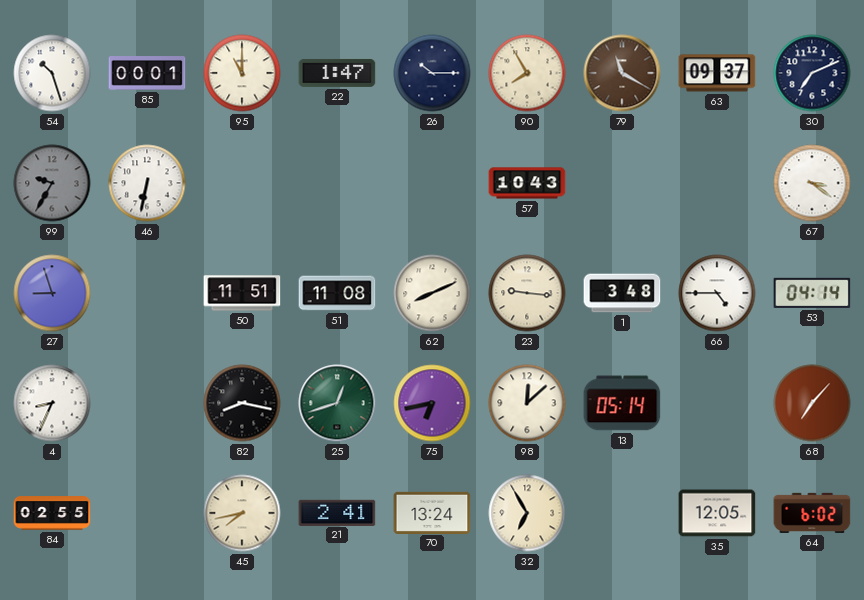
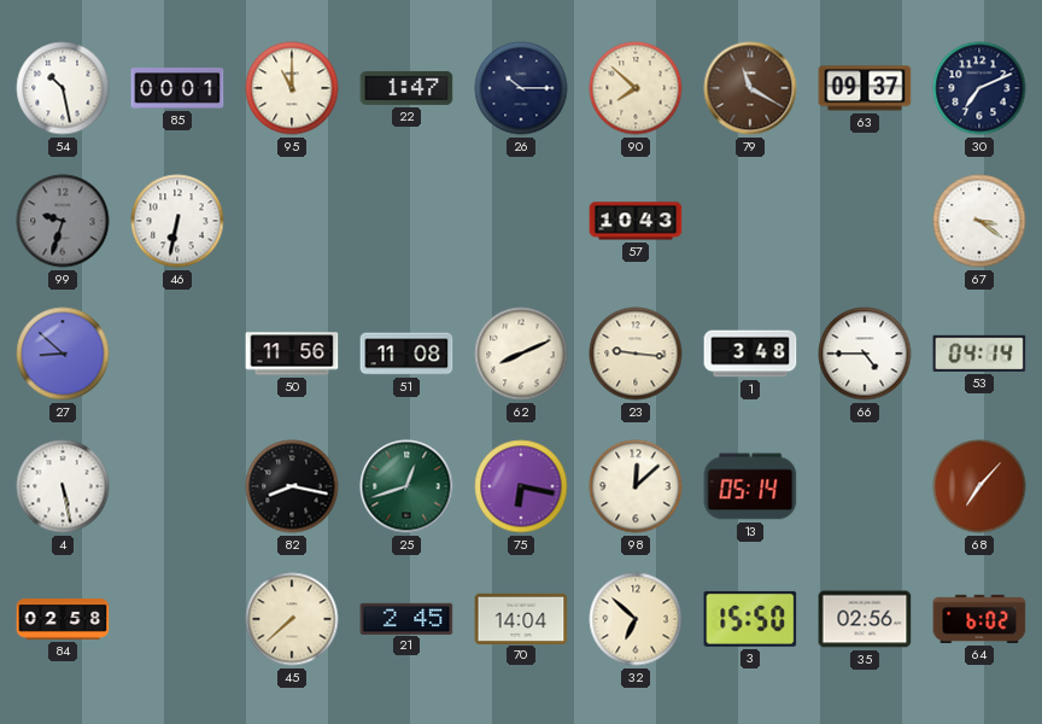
54: 10:27 -> 10:28 (63, 88)
90: 7:55 -> 7:52 (636, 88)
99: 9:35 -> 9:33 (63, 221)
27: 8:57 -> 8:52 (63, 354)
50: 11:51 -> 11:56 (292, 354)
4: 8:34 -> 5:28 (63, 486)
75: 6:43 -> 6:17 (521, 486)
84: 02:55 -> 02:58 (63, 619)
45: 7:43 -> 7:38 (292, 619)
21: 2:41 -> 2:45 (406, 618)
70: 13:24 -> 14:04 (521, 618)
32: 6:55 -> 6:52 (636, 619)
3: none -> 15:50 (750, 619)
35: 12:05 -> 02:56 (865, 619)
